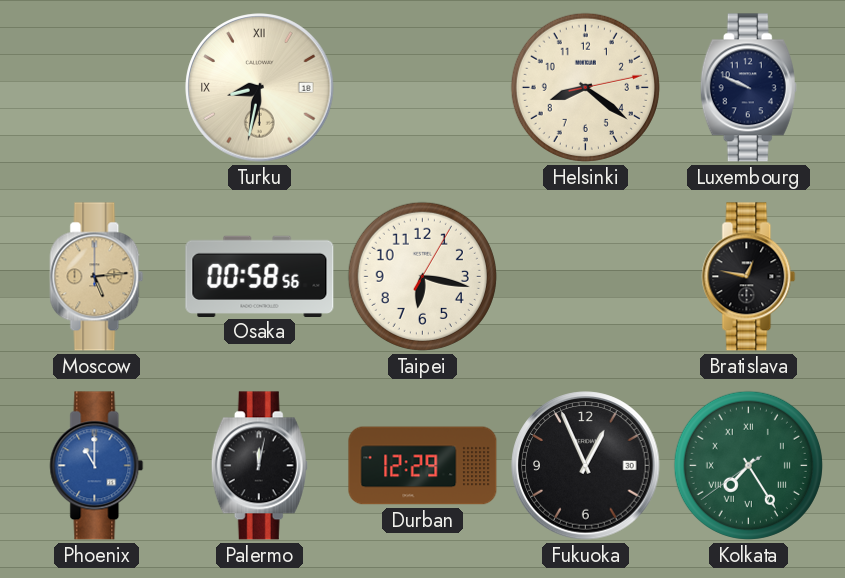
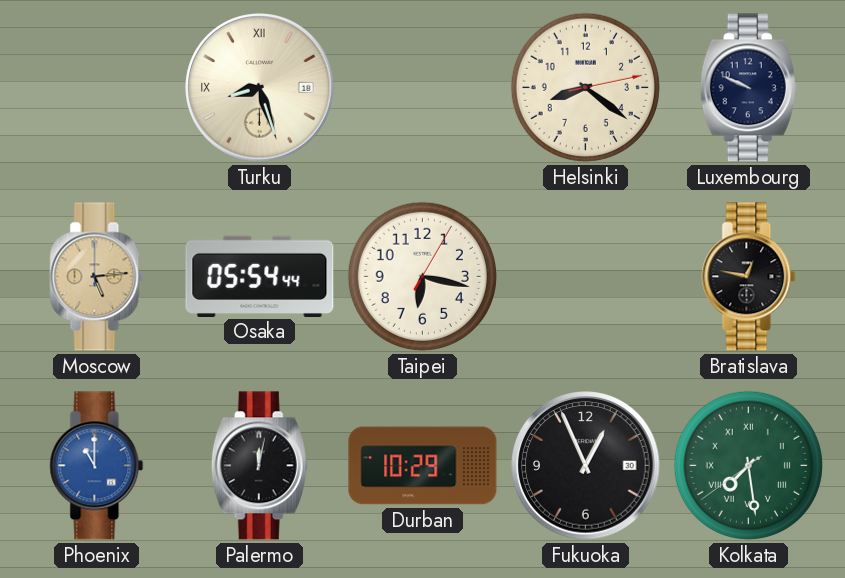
Turku: 8:32 -> 8:27 (260, 88)
Osaka: 00:58 -> 05:54 (260, 276)
Durban: 12:29 -> 10:29 (423, 466)
Kolkata: 7:24 -> 7:28 (748, 465)
